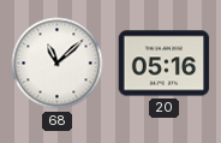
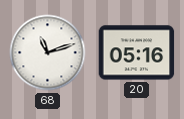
68: 11:08 -> 11:12 (48, 53)
